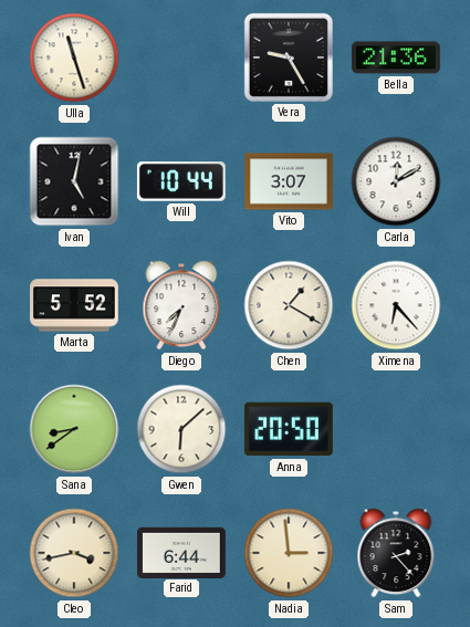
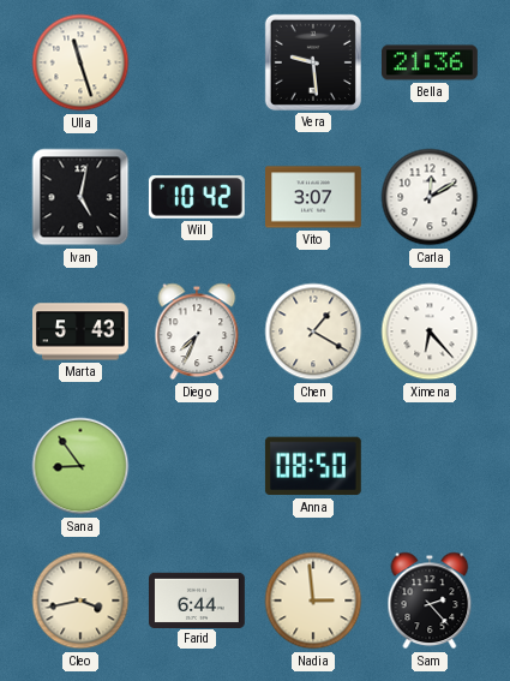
Vera: 9:25 -> 9:29 (313, 62)
Will: 10:44 -> 10:42 (197, 198)
Marta: 5:52 -> 5:43 (82, 331)
Sana: 8:39 -> 8:54 (80, 466)
Gwen: 6:08 -> none (181, 429)
Anna: 20:50 -> 08:50 (313, 466)
